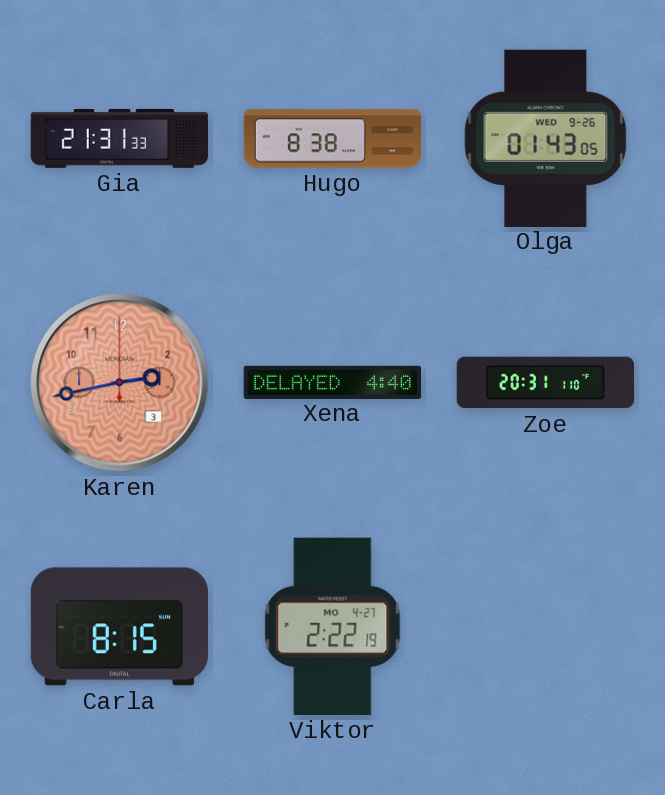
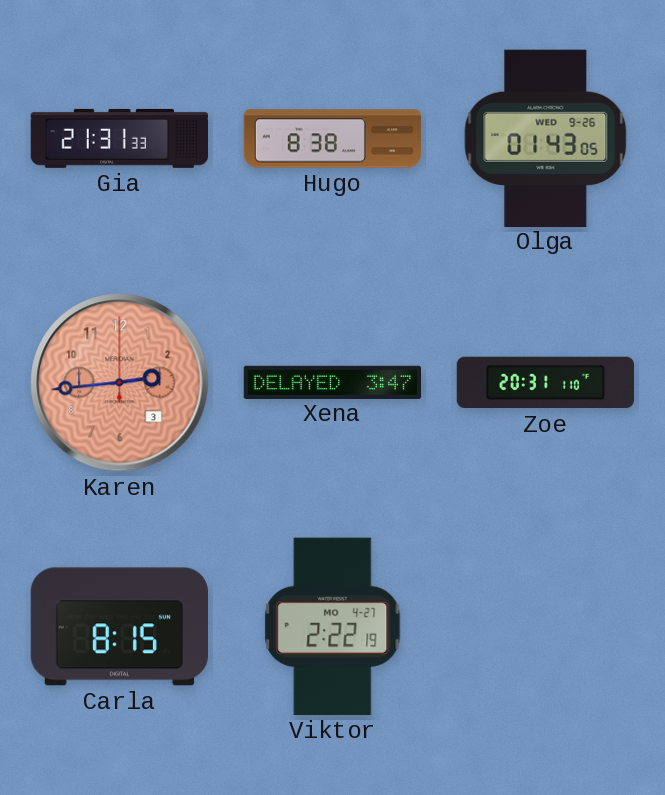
Karen: 2:43 -> 2:44 (120, 383)
Xena: 4:40 -> 3:47 (333, 382)
